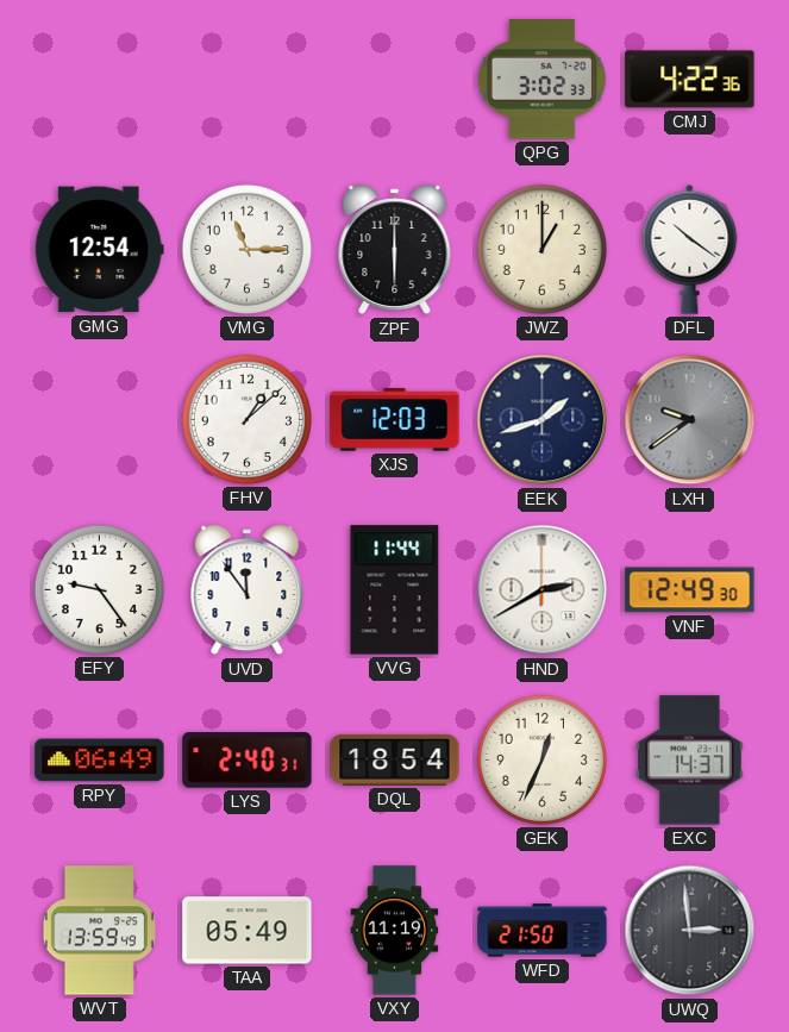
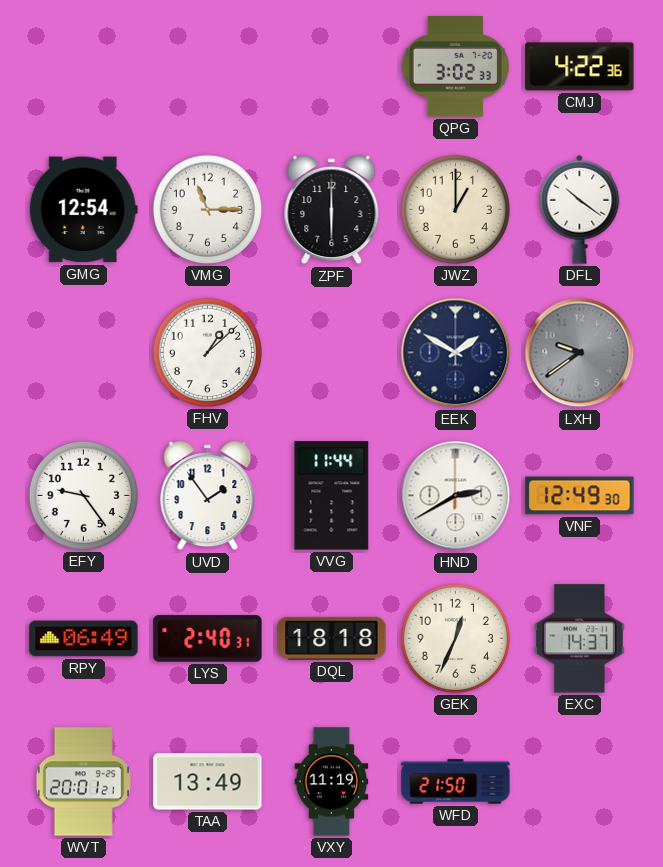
XJS: 12:03 -> none (395, 420)
EEK: 1:42 -> 1:50 (456, 353)
UVD: 11:54 -> 1:54 (208, 496)
DQL: 18:54 -> 18:18 (332, 638)
WVT: 13:59 -> 20:01 (83, 782)
TAA: 05:49 -> 13:49 (208, 782)
UWQ: 2:59 -> none (690, 931)
